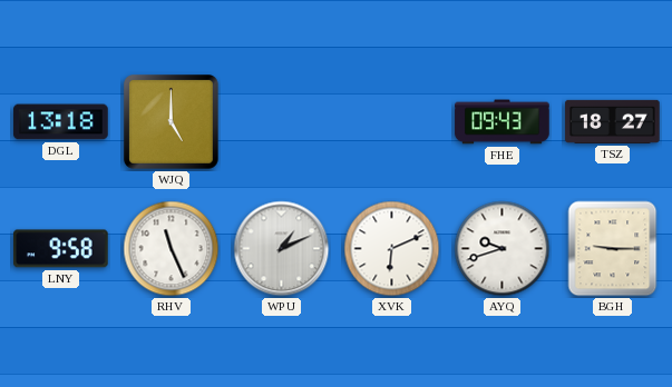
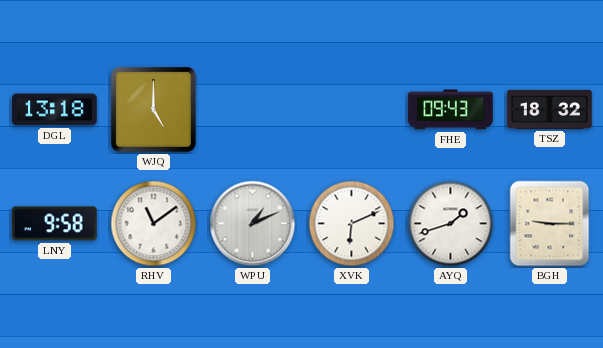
TSZ: 18:27 -> 18:32 (550, 109)
RHV: 11:26 -> 11:09 (154, 224)
AYQ: 9:42 -> 1:42 (451, 224)
